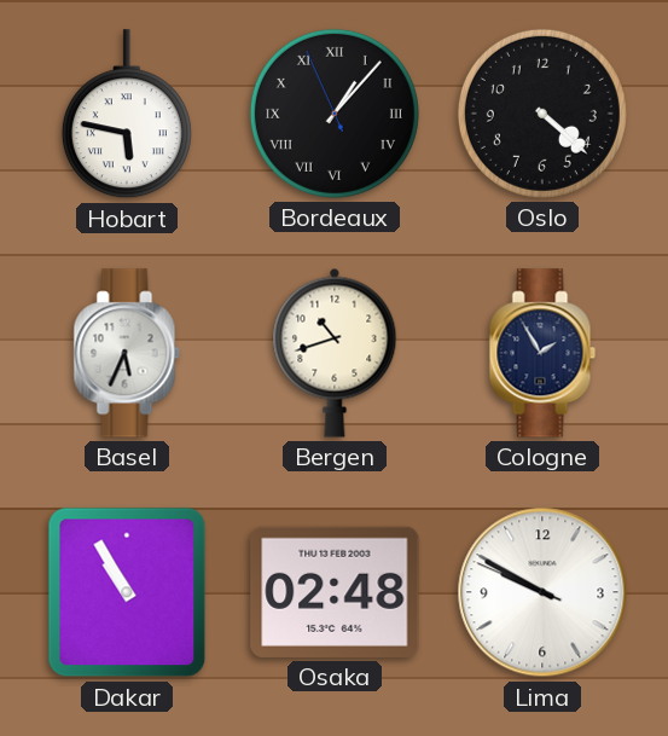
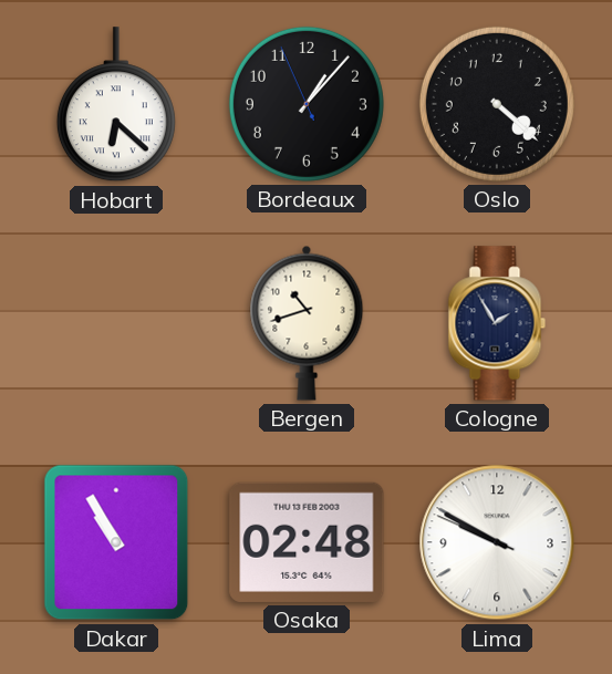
Hobart: 5:47 -> 6:22 (116, 105)
Bordeaux numerals: Roman -> Arabic (307, 104)
Basel: 5:34 -> none (127, 353)
